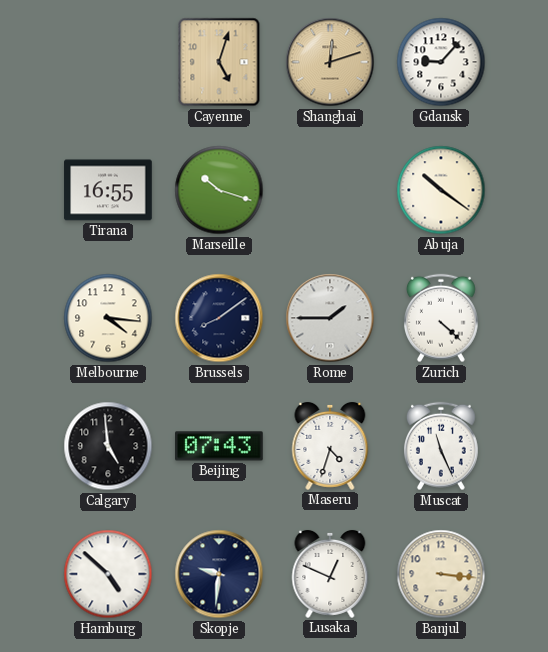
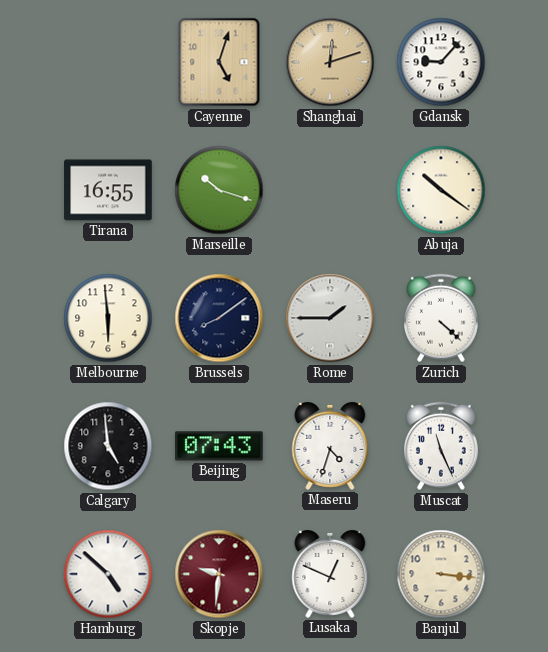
Melbourne: 4:16 -> 5:59 (108, 318)
Skopje dial: navy -> burgundy (219, 574)
